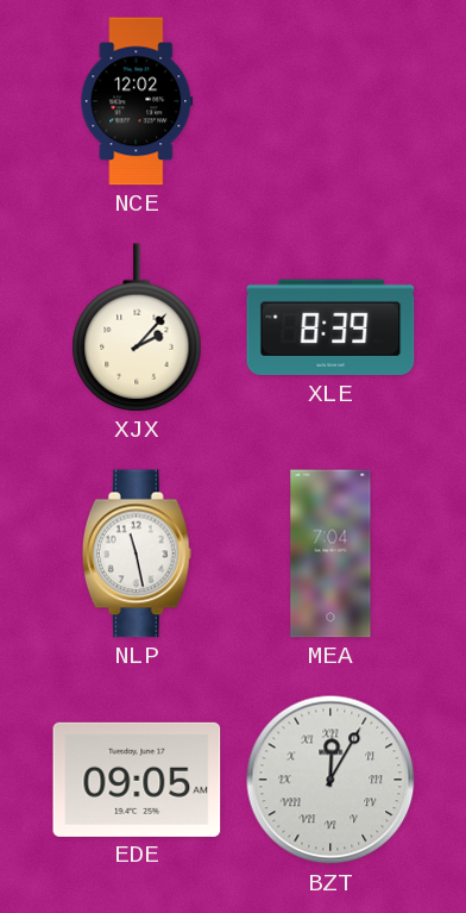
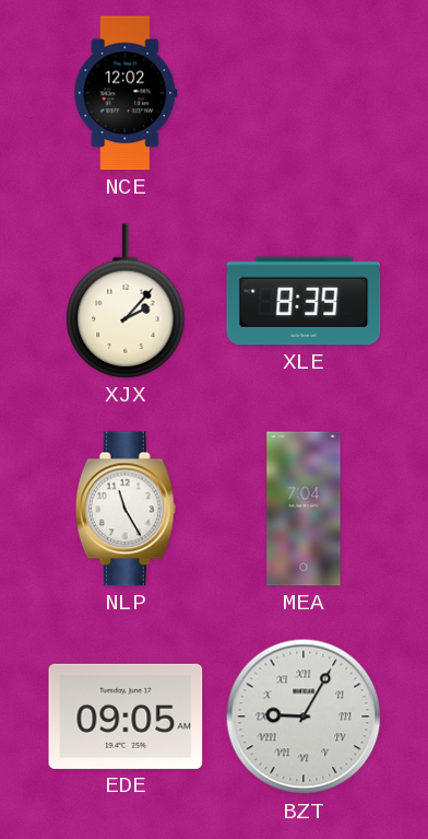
NLP: 11:28 -> 11:25 (126, 509)
BZT: 12:05 -> 9:05 (304, 716)
